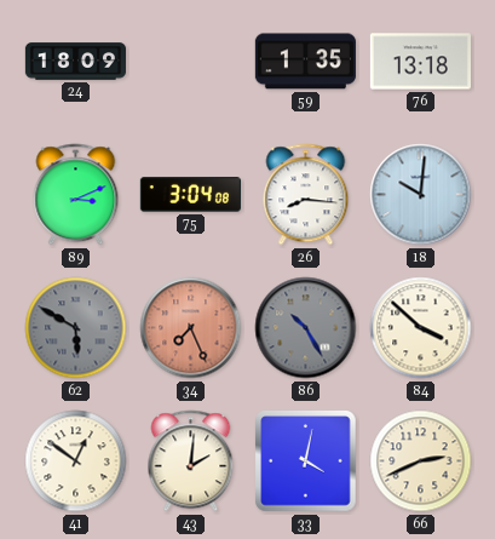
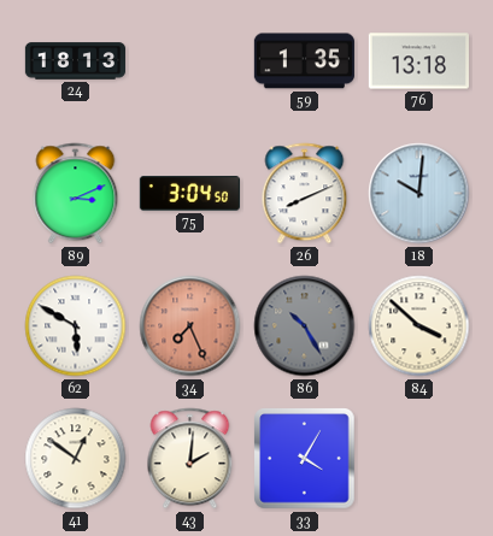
24: 18:09 -> 18:13 (75, 61)
75: 3:04:08 -> 3:04:50 (189, 194)
26: 8:16 -> 8:11 (305, 194)
62 dial: grey -> white (76, 326)
33: 4:02 -> 4:05 (305, 459)
66: 2:41 -> none (421, 461)
